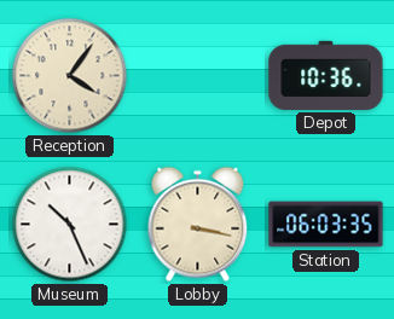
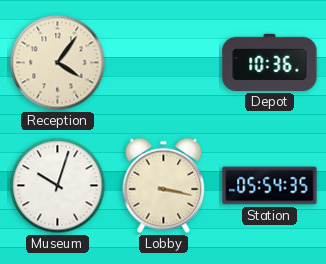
Museum: 10:26 -> 10:03 (58, 186)
Station: 06:03 -> 05:54 (270, 186)
